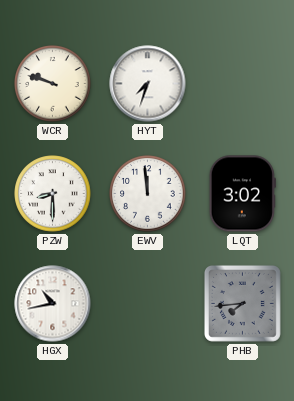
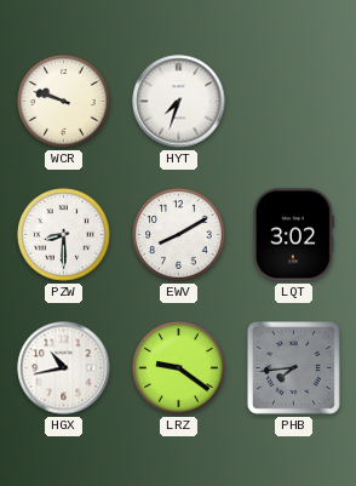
EWV: 11:59 -> 8:10 (179, 235)
LRZ: none -> 9:21 (179, 368)
